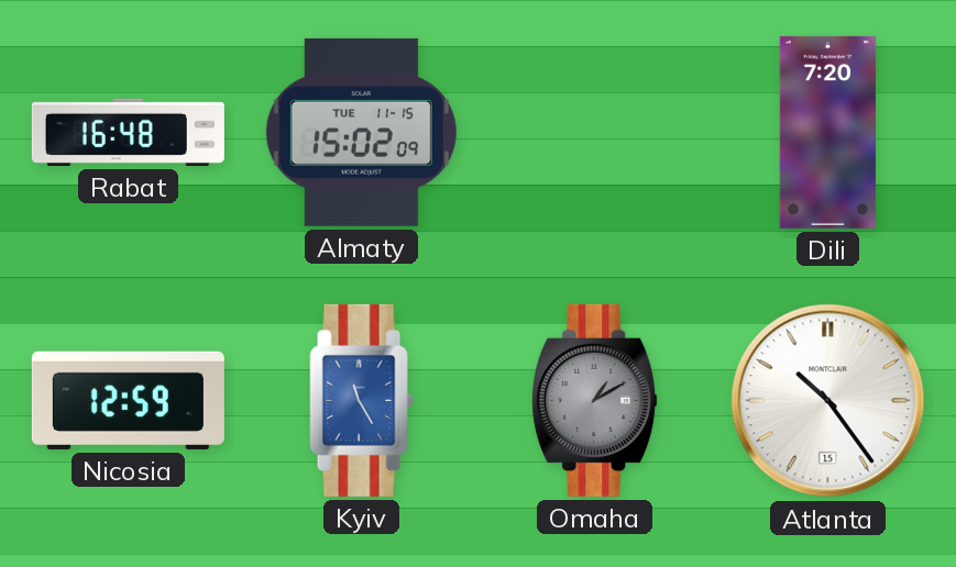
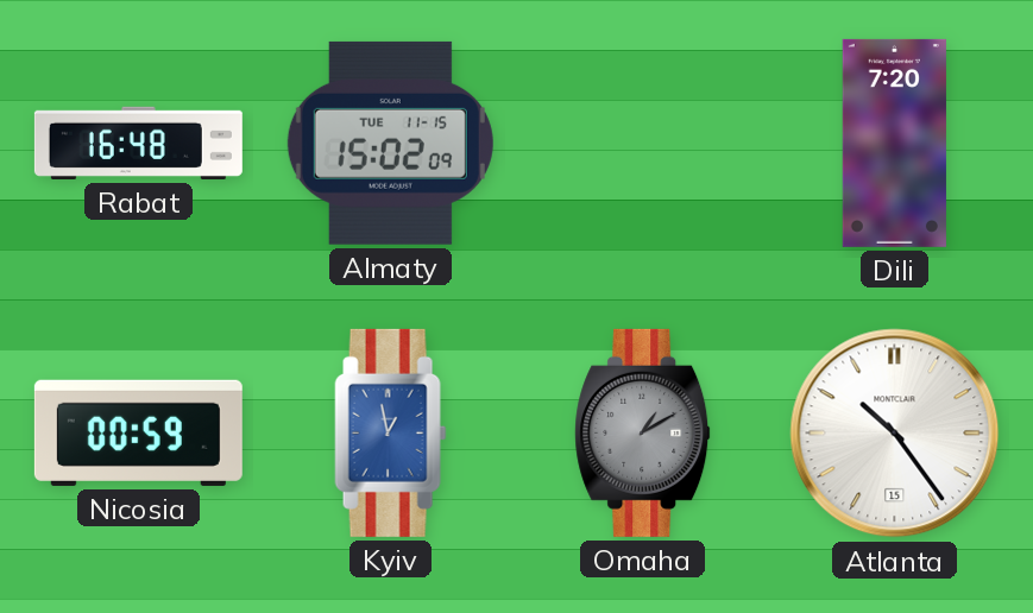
Nicosia: 12:59 -> 00:59 (138, 432)
Kyiv: 11:25 -> 12:58 (391, 432)
